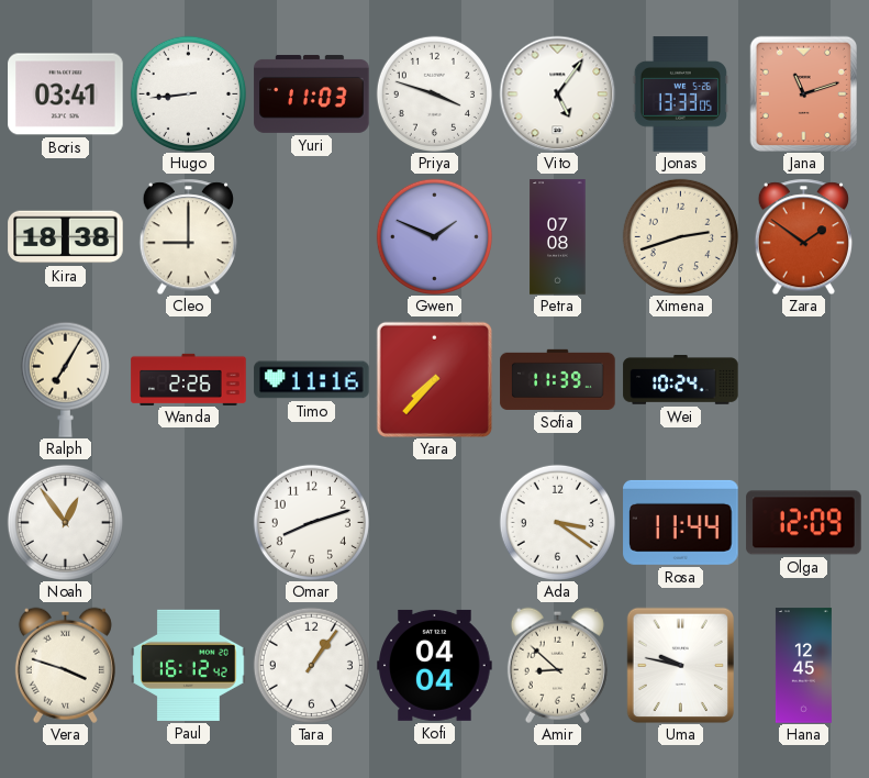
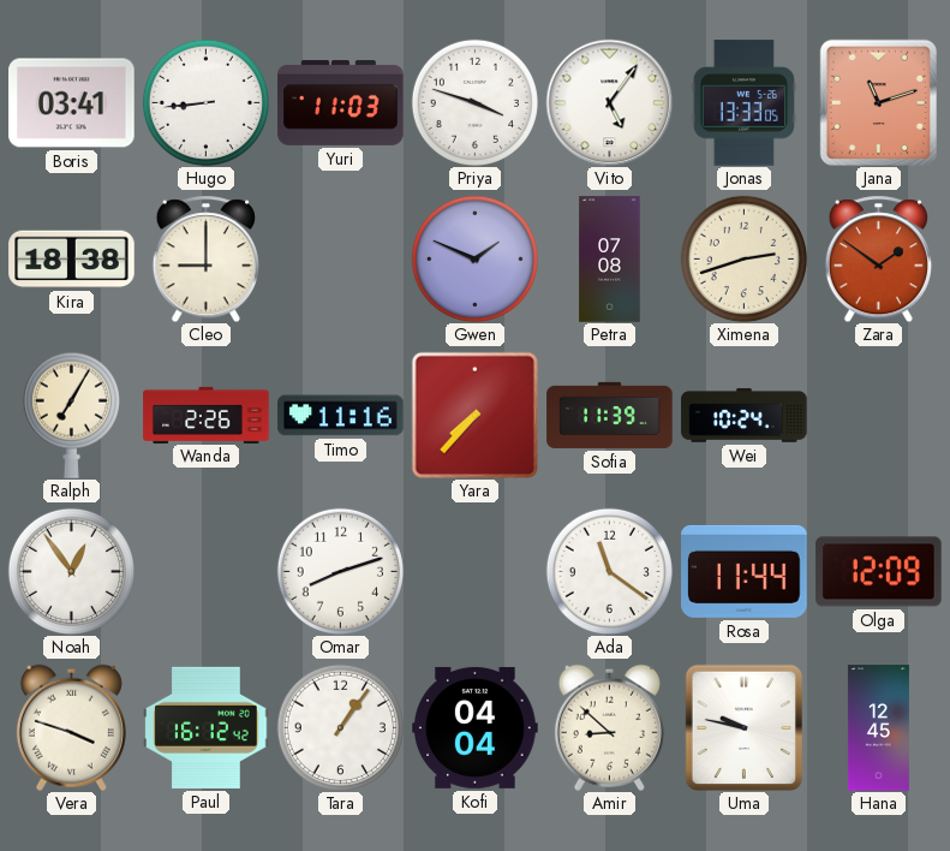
Ada: 3:21 -> 11:21 (609, 571)
